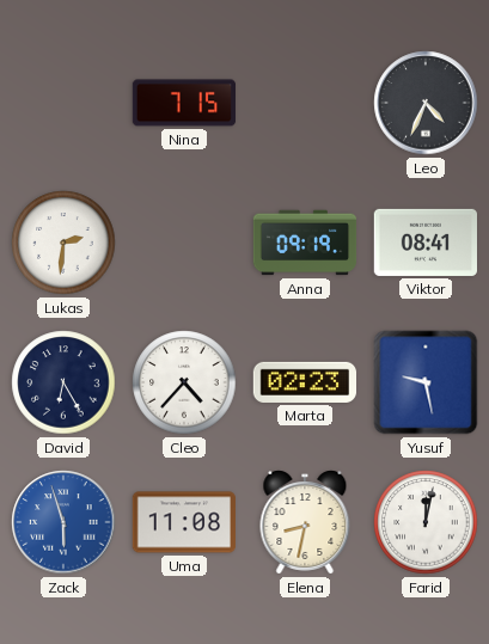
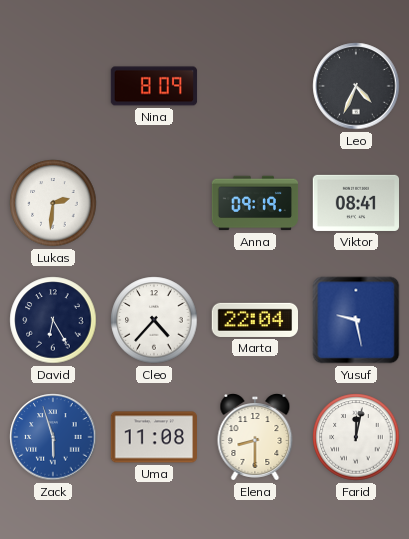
Nina: 7:15 -> 8:09 (154, 86)
Marta: 02:23 -> 22:04 (254, 320)
Elena: 8:32 -> 8:30 (255, 438)
